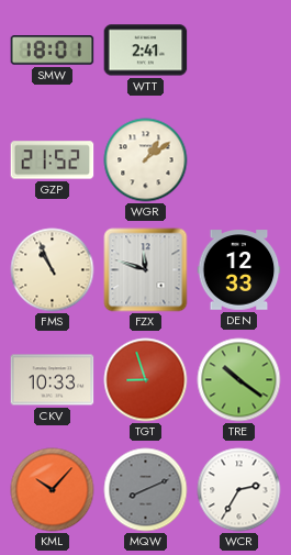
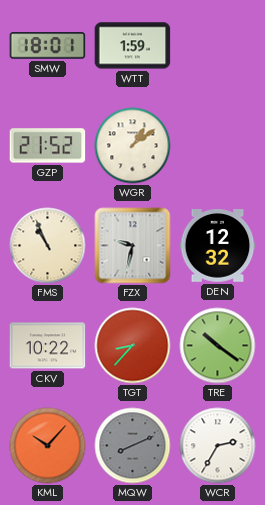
WTT: 2:41 -> 1:59 (133, 46)
FZX: 11:48 -> 9:32 (133, 246)
DEN: 12:33 -> 12:32 (218, 246)
CKV: 10:33 -> 10:22 (48, 346)
TGT: 8:57 -> 8:37 (133, 346)
